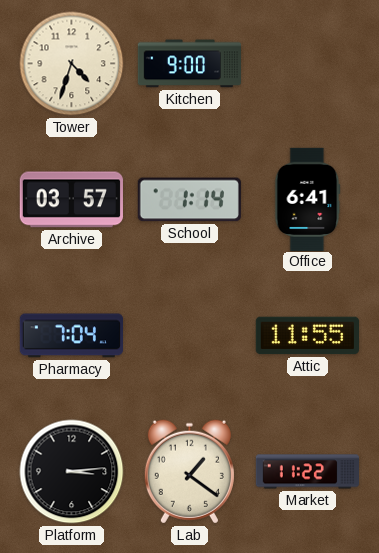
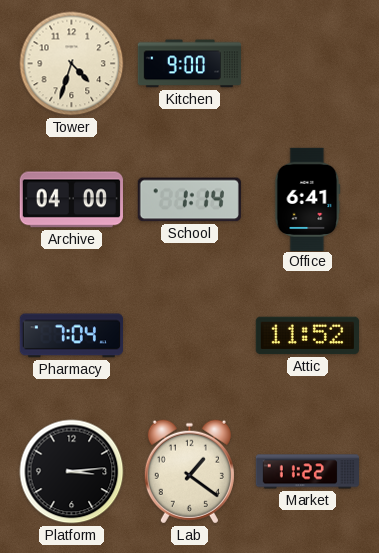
Archive: 03:57 -> 04:00 (71, 200)
Attic: 11:55 -> 11:52 (307, 336)
